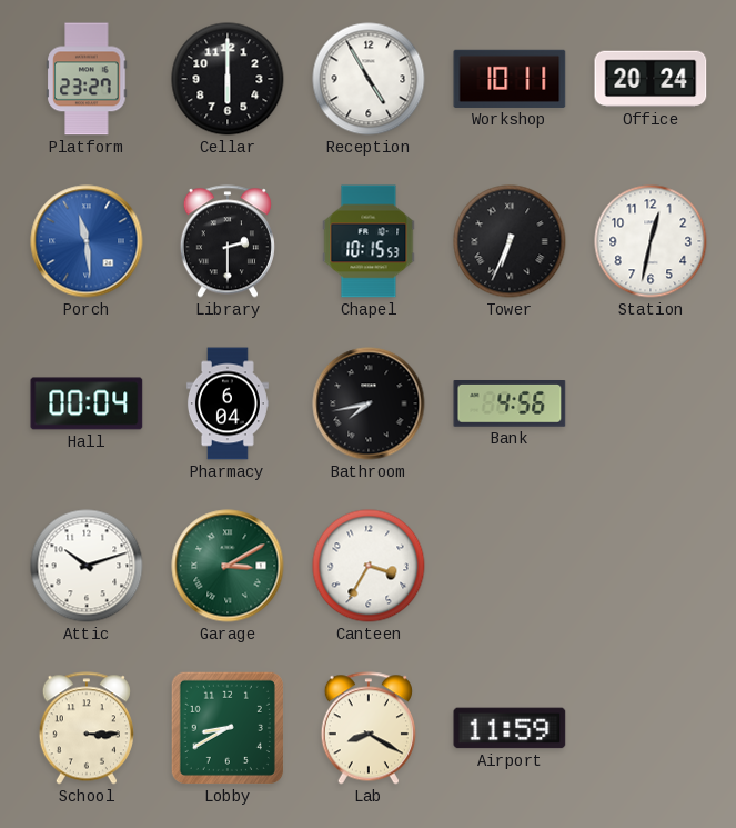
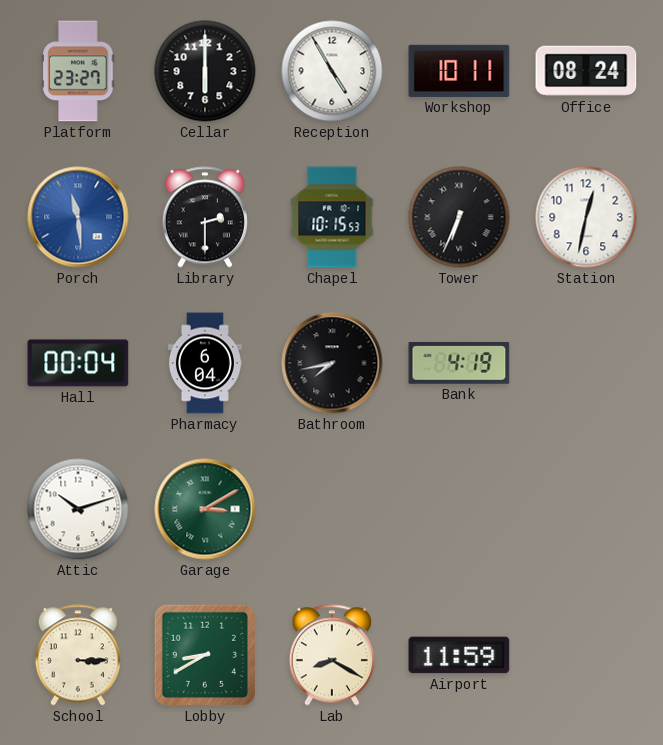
Office: 20:24 -> 08:24 (586, 71)
Bank: 4:56 -> 4:19 (459, 364)
Canteen: 3:35 -> none (369, 566)
